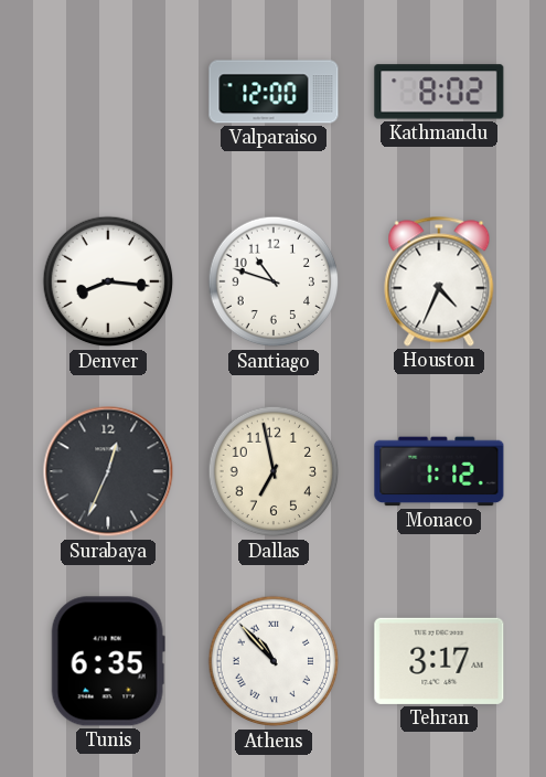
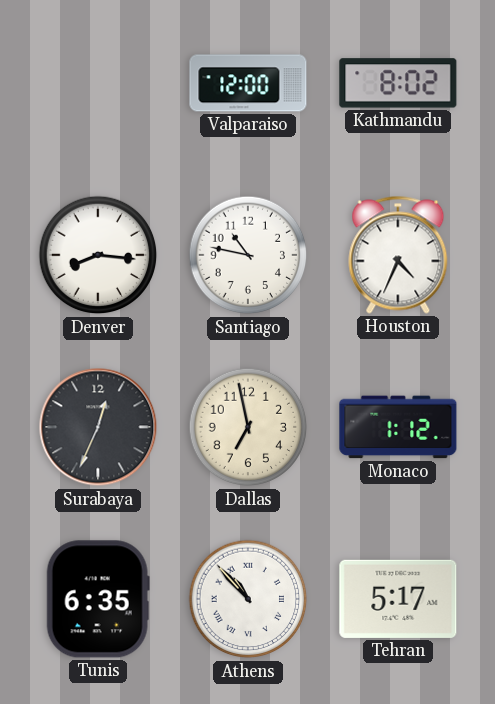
Santiago: 10:48 -> 10:47 (248, 255)
Tehran: 3:17 -> 5:17 (398, 599)
